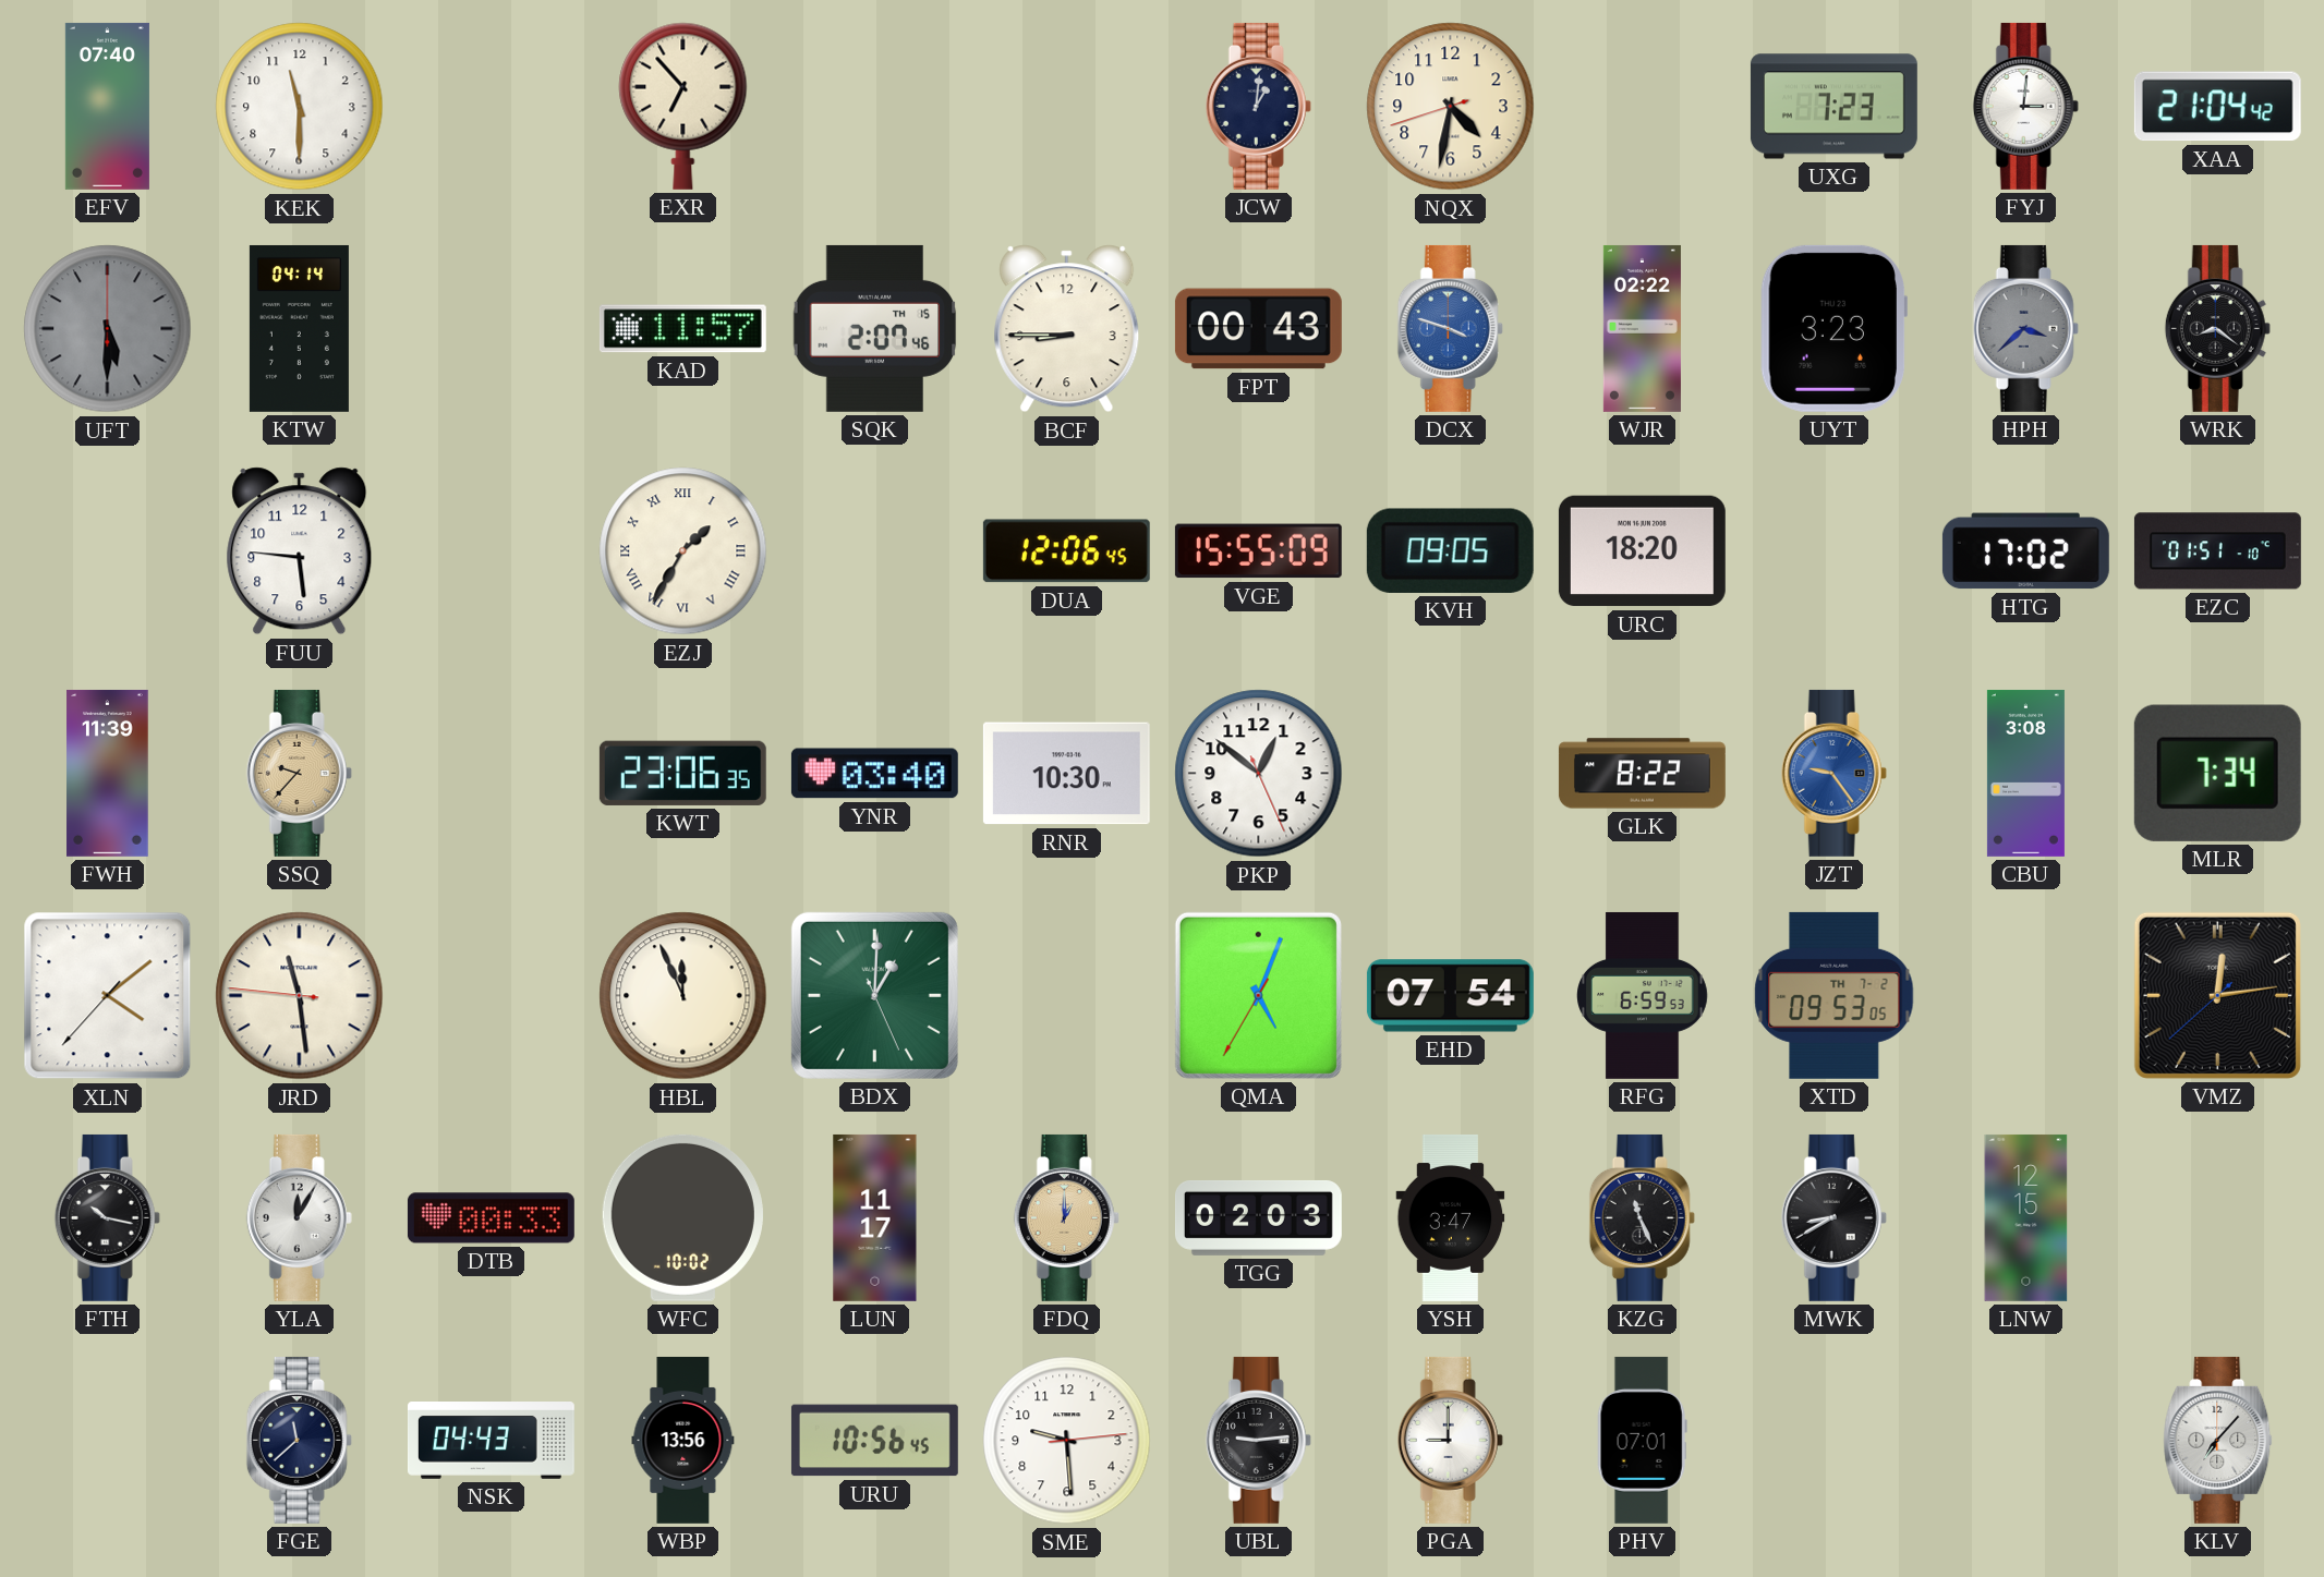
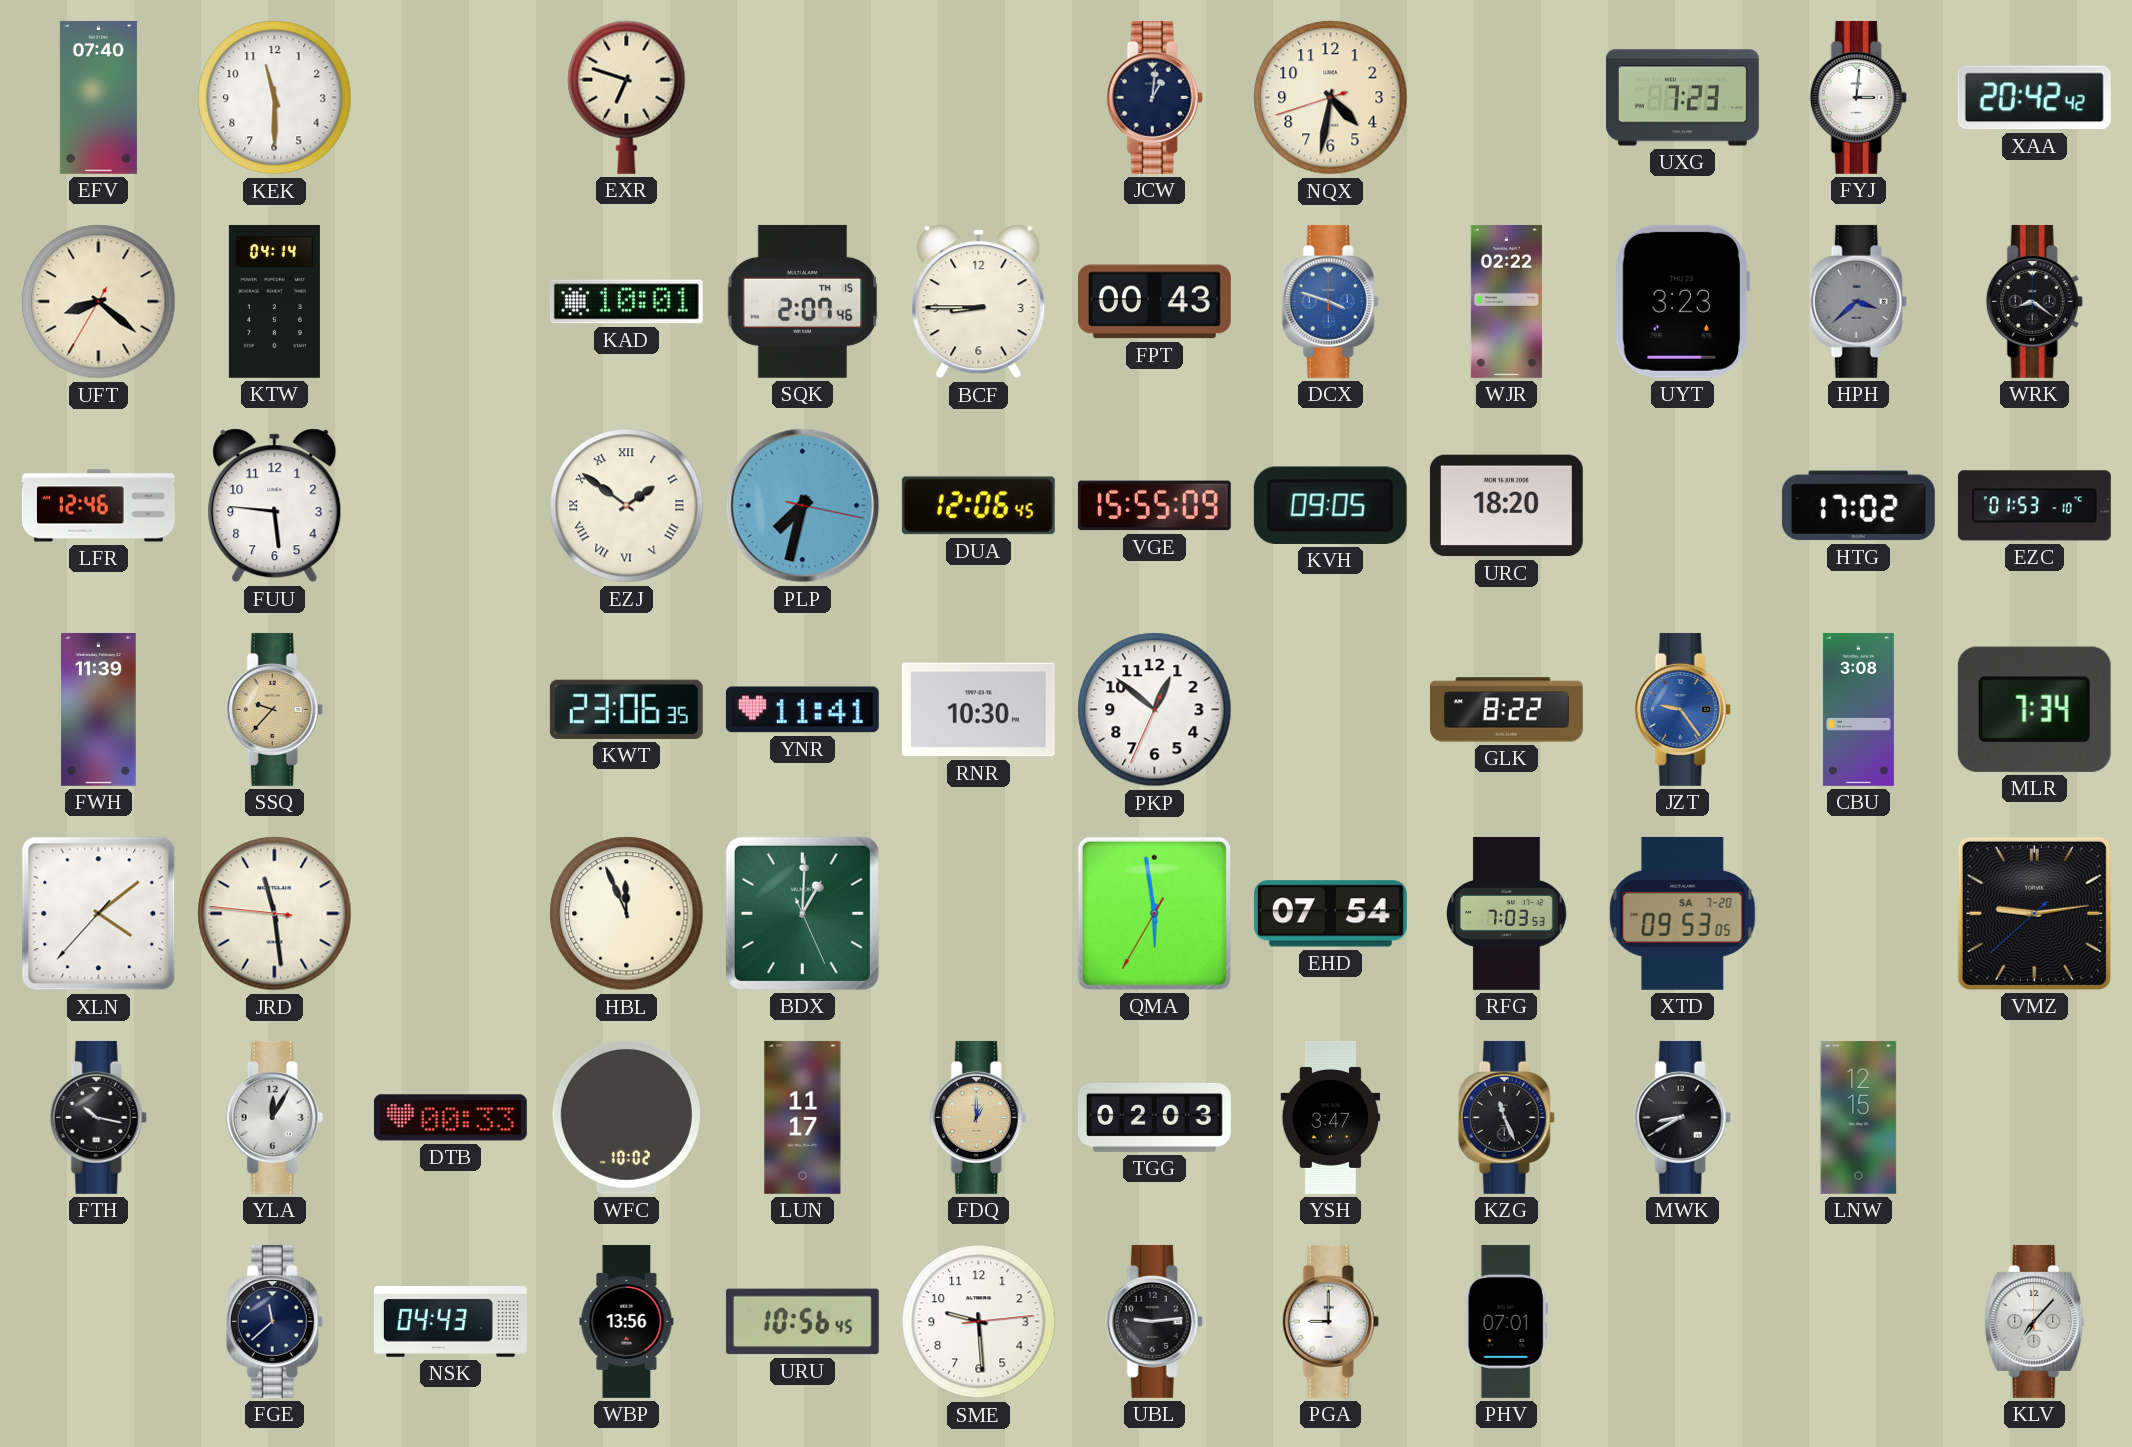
EXR: 6:53 -> 6:48 (627, 97)
XAA: 21:04 -> 20:42 (2034, 98)
UFT: 5:30 -> 8:21 (99, 302)
UFT dial: grey -> cream (99, 302)
KAD: 11:57 -> 10:01 (626, 302)
LFR: none -> 12:46 (98, 506)
EZJ: 1:35 -> 1:51 (627, 506)
PLP: none -> 7:32 (803, 506)
EZC: 01:51 -> 01:53 (2034, 506)
YNR: 03:40 -> 11:41 (802, 710)
PKP: 12:51:26 -> 12:51:34 (1155, 710)
QMA: 5:03 -> 5:58 (1154, 913)
RFG: 6:59 -> 7:03 (1507, 913)
XTD date: TH 7-2 -> SA 7-20 (1683, 913)
VMZ: 12:13 -> 9:13 (2034, 913)
